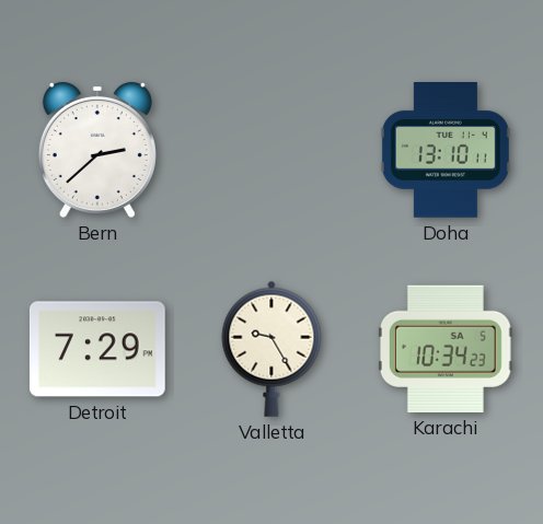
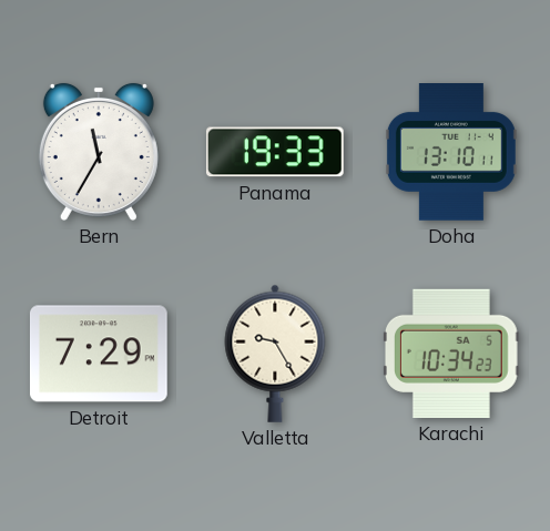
Bern: 2:38 -> 11:35 (99, 152)
Panama: none -> 19:33 (275, 152)
